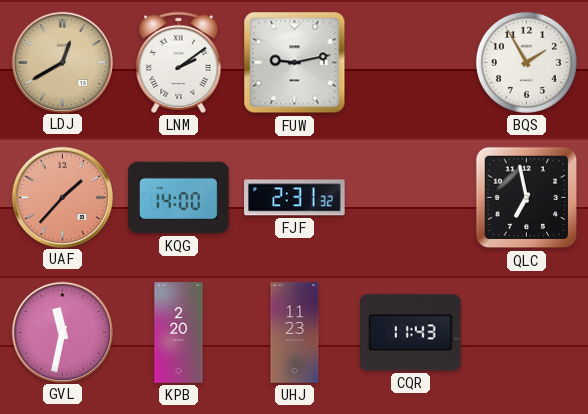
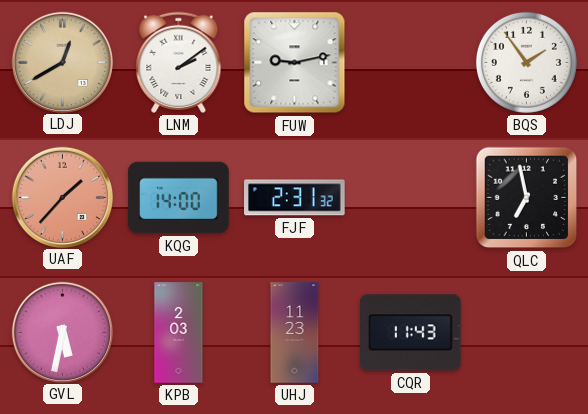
BQS: 1:55 -> 1:54 (526, 62)
GVL: 11:32 -> 5:32 (62, 332)
KPB: 2:20 -> 2:03 (179, 333)
